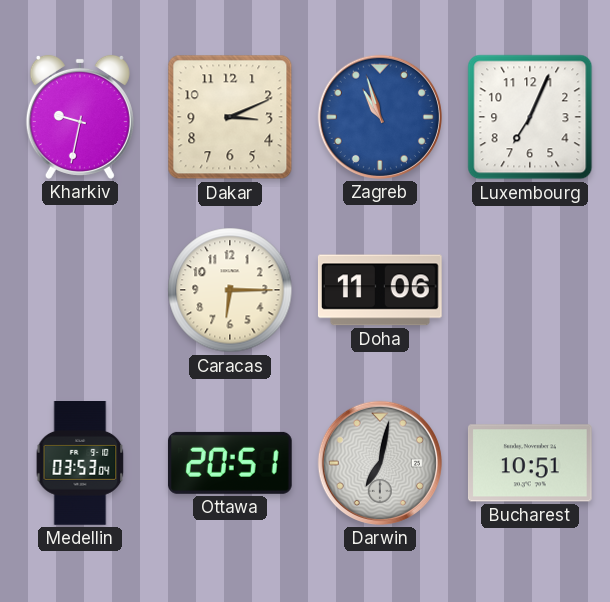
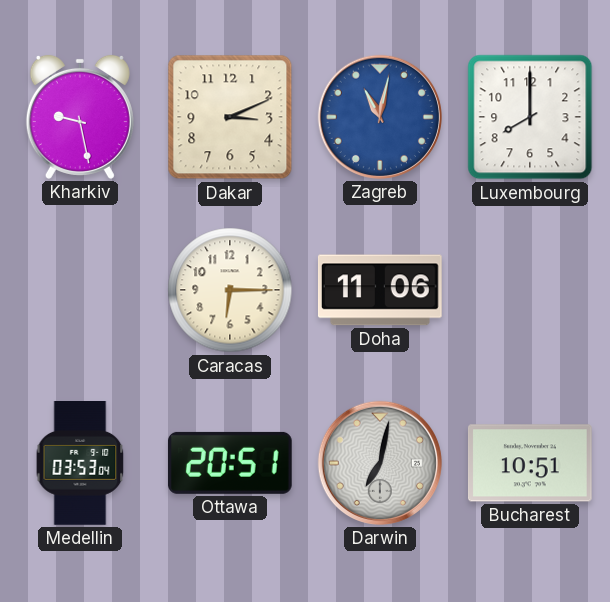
Kharkiv: 9:32 -> 9:28 (80, 117)
Zagreb: 10:57 -> 11:02 (380, 117)
Luxembourg: 7:04 -> 8:00 (530, 117)
